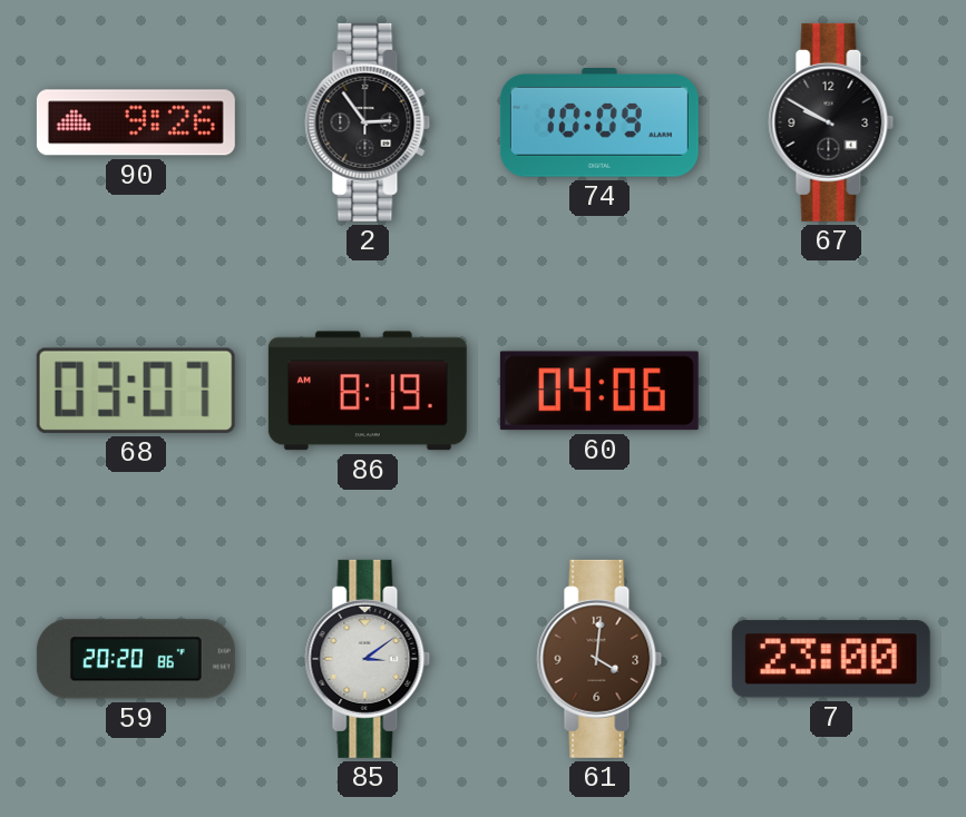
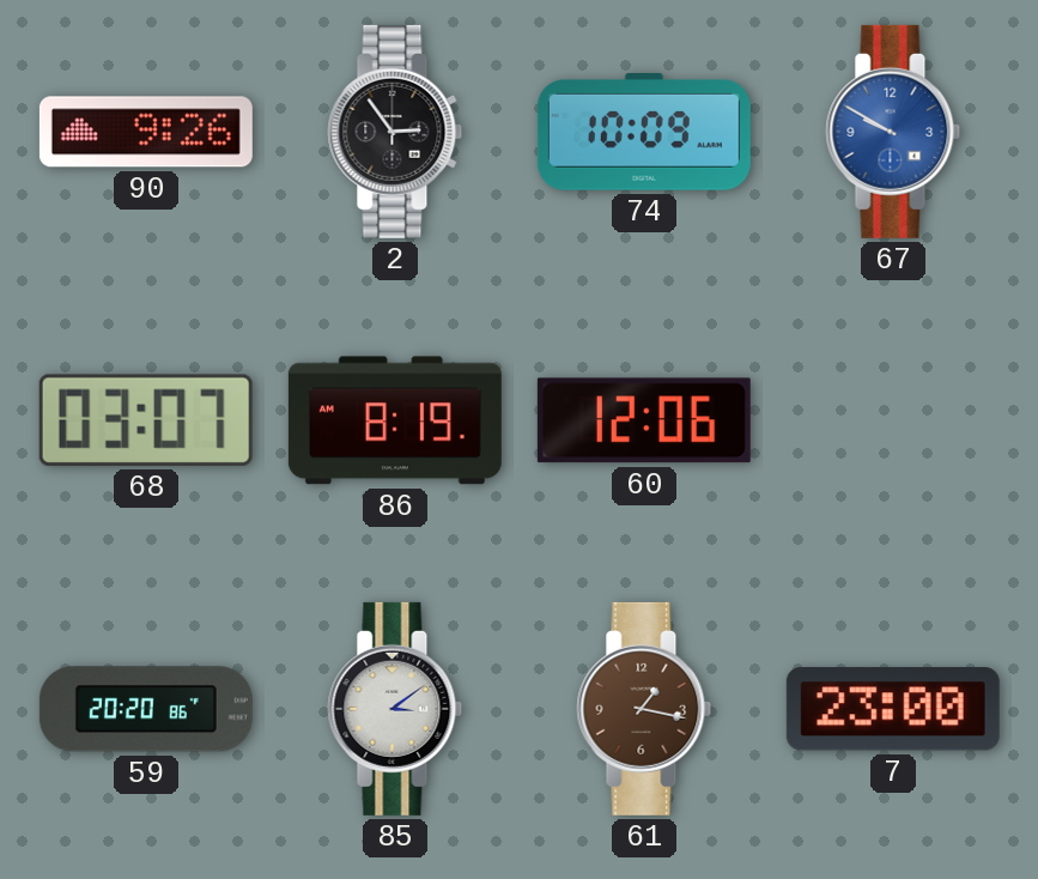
67 dial: black -> blue (893, 132)
60: 04:06 -> 12:06 (644, 420)
61: 4:01 -> 1:17 (644, 709)
